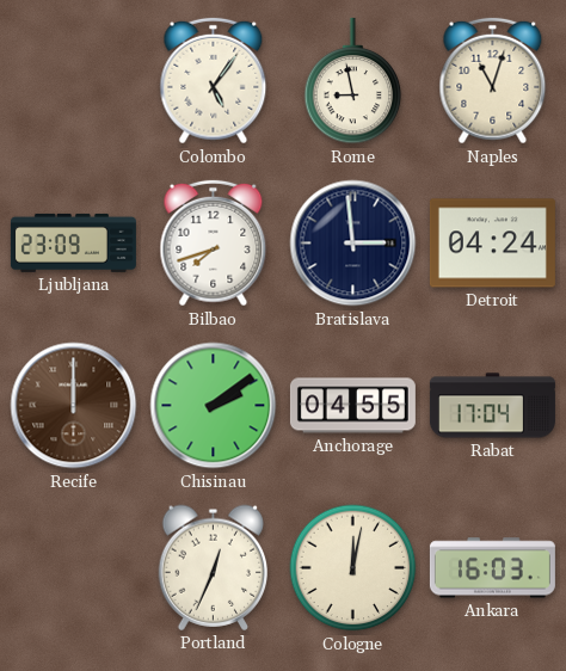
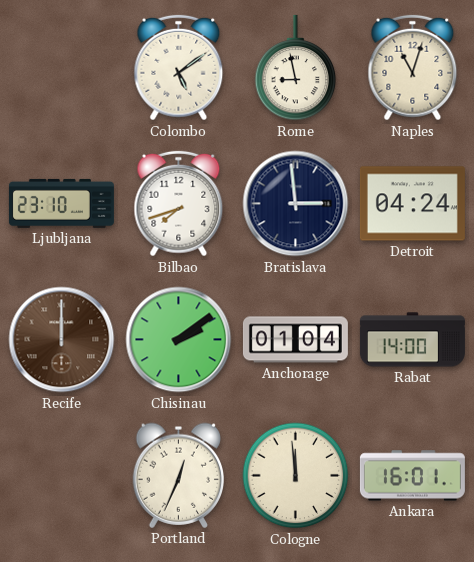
Colombo: 5:06 -> 5:09 (179, 68)
Ljubljana: 23:09 -> 23:10 (61, 203)
Anchorage: 04:55 -> 01:04 (295, 340)
Rabat: 17:04 -> 14:00 (412, 340)
Cologne: 12:02 -> 11:59 (296, 476)
Ankara: 16:03 -> 16:01 (412, 476)
